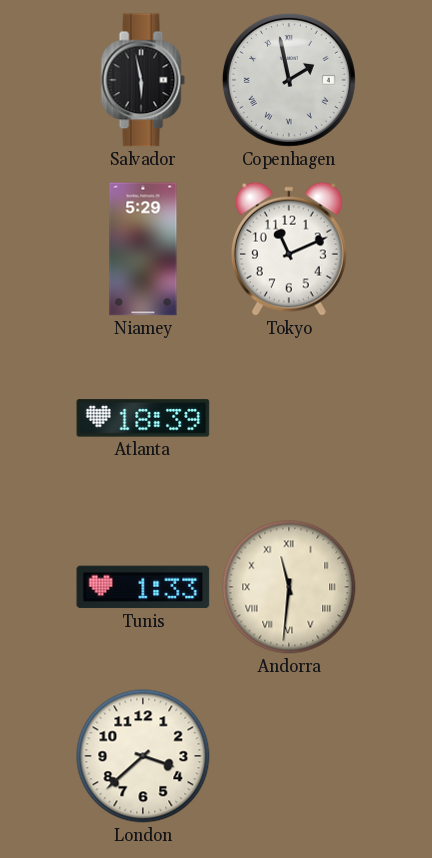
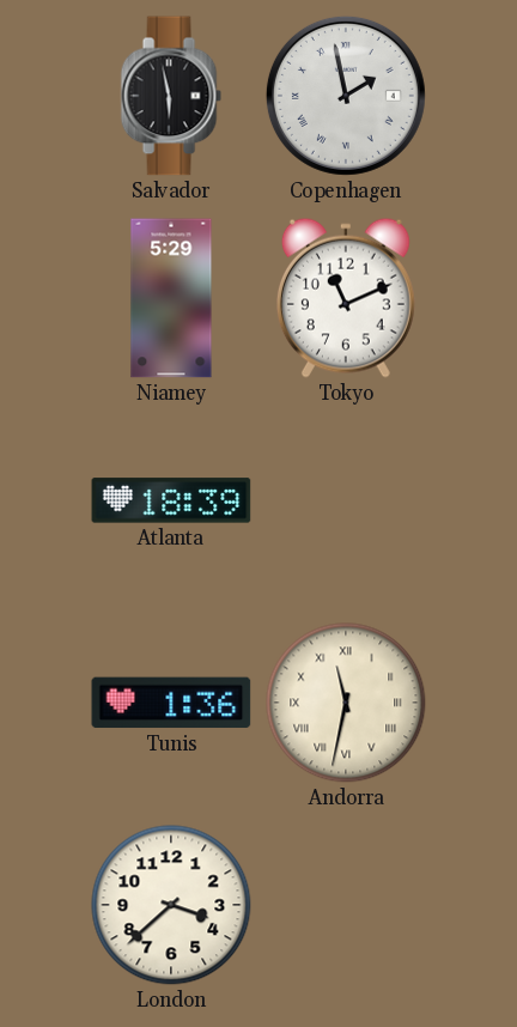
Tunis: 1:33 -> 1:36 (171, 703)
Andorra: 11:31 -> 11:32 (346, 703)
